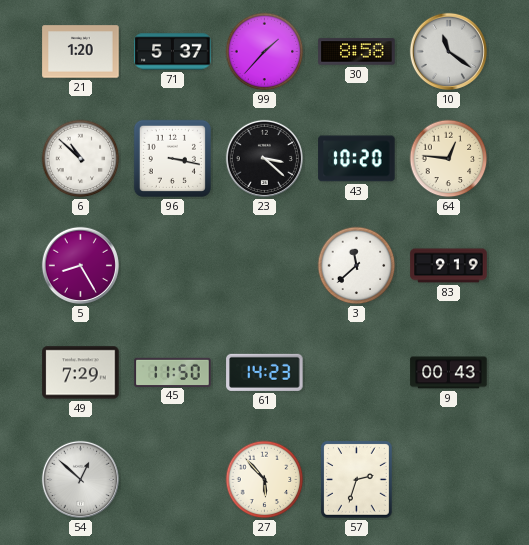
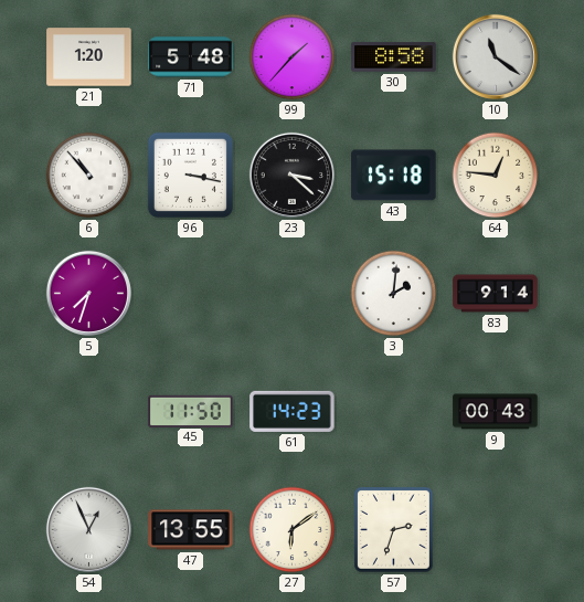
71: 5:37 -> 5:48 (191, 57)
6: 10:52 -> 10:53 (89, 176)
43: 10:20 -> 15:18 (394, 176)
5: 8:25 -> 7:33 (88, 293)
3: 11:38 -> 2:01 (394, 294)
83: 9:19 -> 9:14 (496, 294)
49: 7:29 -> none (81, 373)
54: 12:52 -> 12:56 (88, 529)
47: none -> 13:55 (191, 530)
27: 5:53 -> 6:09 (293, 530)
